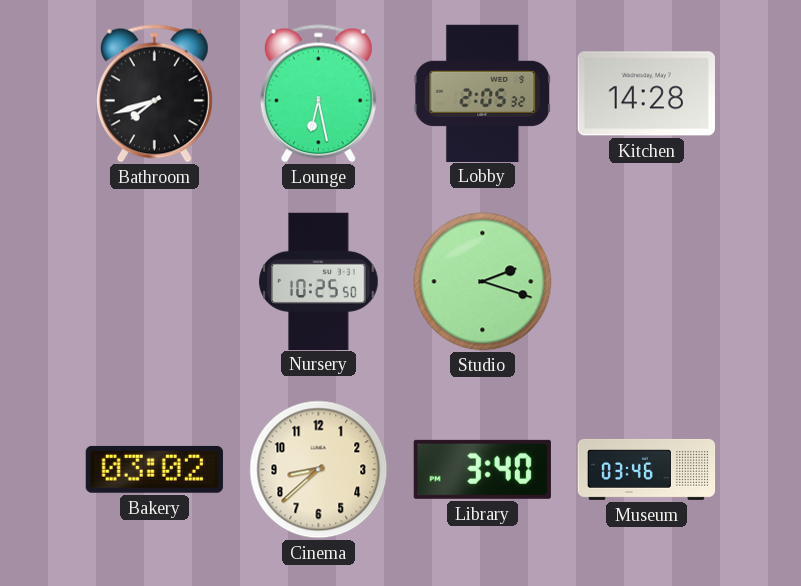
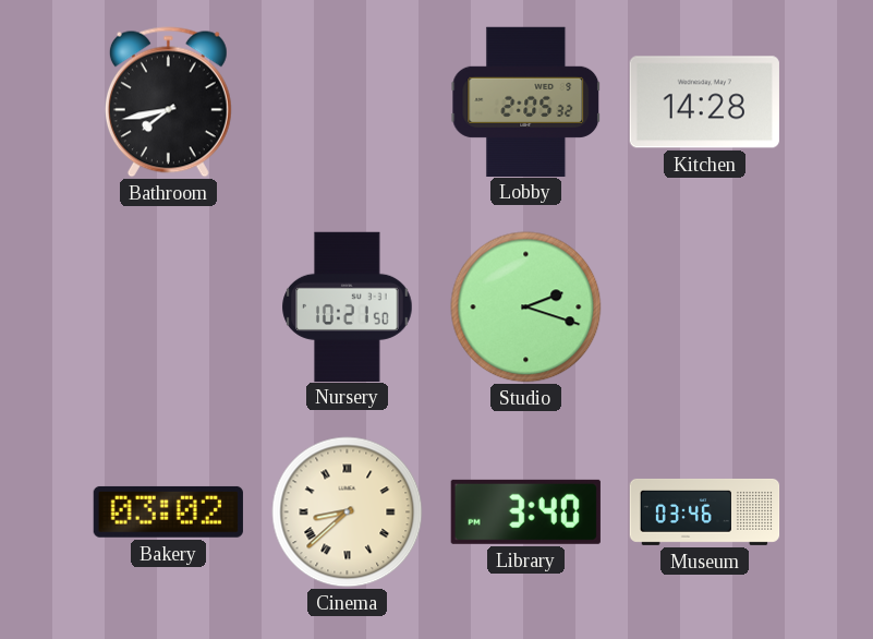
Bathroom: 7:42 -> 7:43 (168, 103)
Lounge: 6:28 -> none (318, 94)
Nursery: 10:25 -> 10:21 (348, 306)
Cinema numerals: Arabic -> Roman (348, 513)
